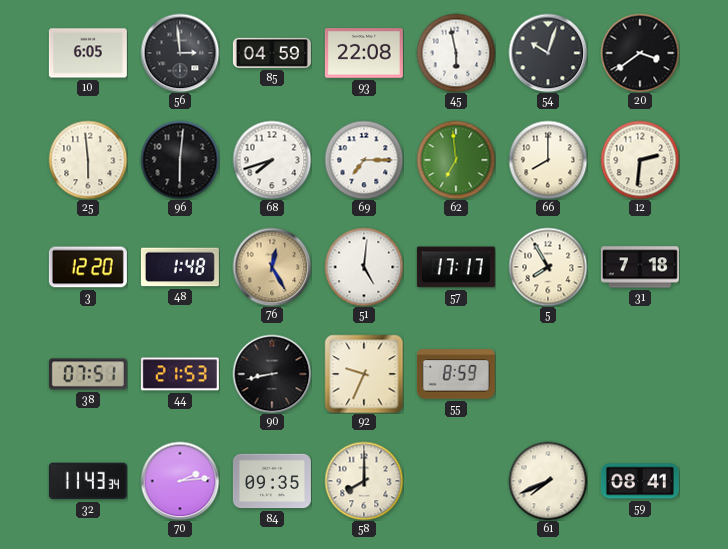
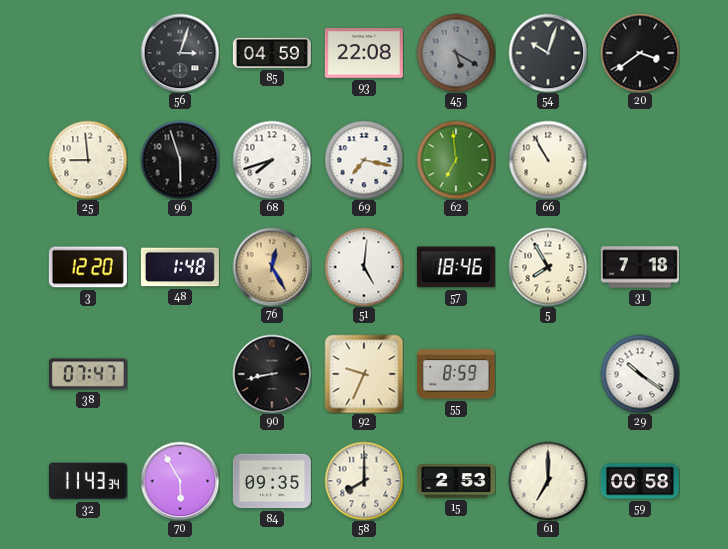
10: 6:05 -> none (88, 53)
56: 2:59 -> 3:03 (180, 53)
45: 5:58 -> 5:20 (456, 53)
45 dial: white -> grey (456, 53)
25: 5:59 -> 8:59 (88, 160)
96: 6:01 -> 5:57 (180, 160)
69: 7:15 -> 7:17 (364, 160)
66: 8:00 -> 10:55 (548, 160)
12: 2:31 -> none (640, 160)
57: 17:17 -> 18:46 (456, 267)
38: 07:51 -> 07:47 (88, 374)
44: 21:53 -> none (180, 374)
29: none -> 10:21 (640, 374)
70: 2:14 -> 5:55 (180, 481)
15: none -> 2:53 (456, 481)
61: 7:41 -> 7:00 (548, 481)
59: 08:41 -> 00:58 (640, 481)
